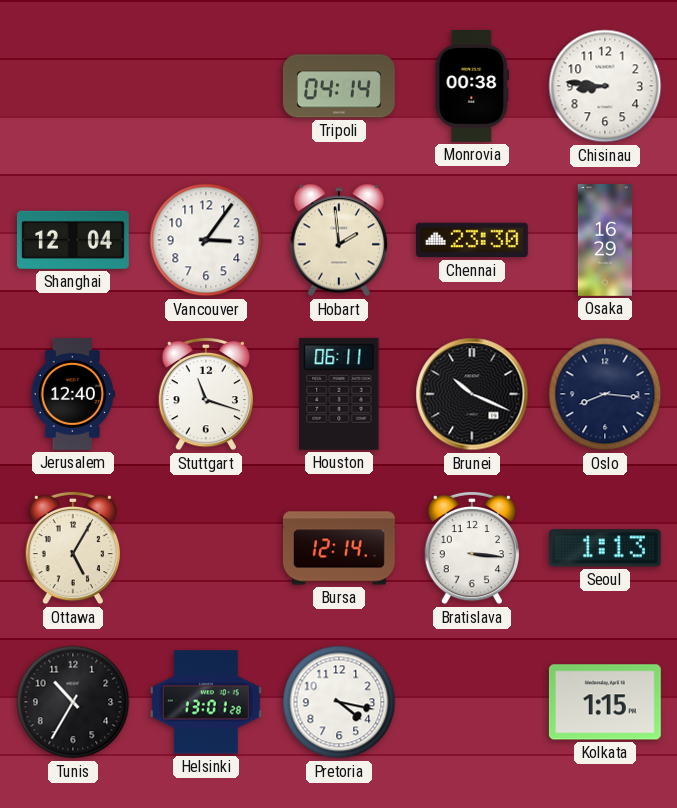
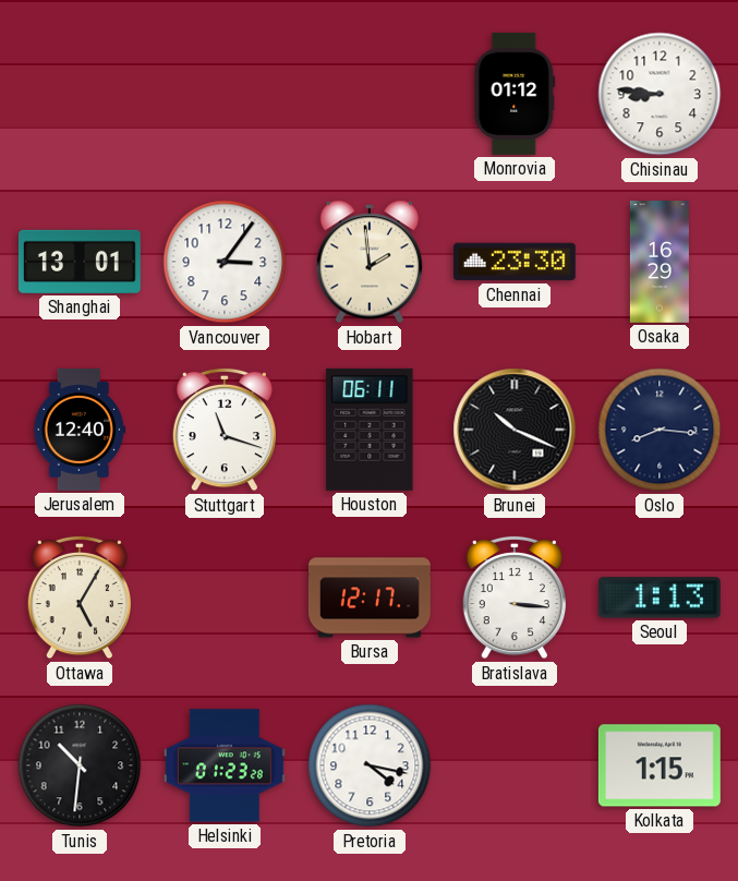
Tripoli: 04:14 -> none (339, 86)
Monrovia: 00:38 -> 01:12 (515, 94)
Shanghai: 12:04 -> 13:01 (80, 262)
Bursa: 12:14 -> 12:17 (370, 598)
Tunis: 10:35 -> 10:31 (80, 765)
Helsinki: 13:01 -> 01:23 (225, 765)
